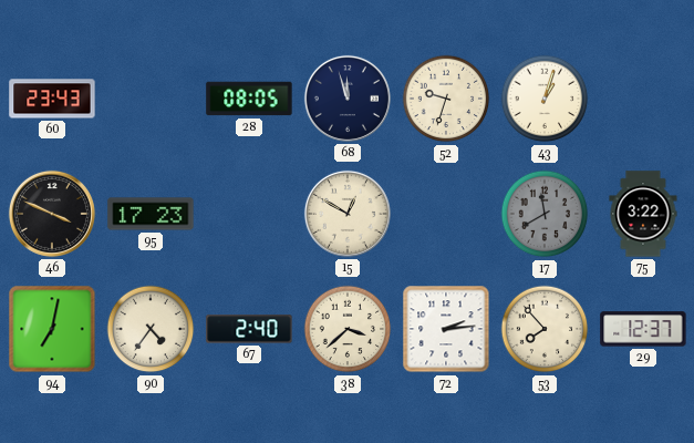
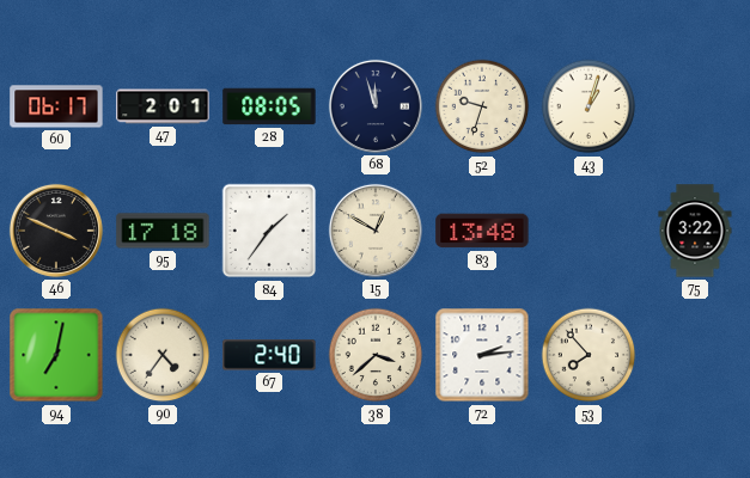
60: 23:43 -> 06:17 (56, 106)
47: none -> 2:01 (163, 106)
95: 17:23 -> 17:18 (163, 231)
84: none -> 1:36 (269, 231)
83: none -> 13:48 (482, 231)
17: 11:40 -> none (545, 214)
29: 12:37 -> none (643, 329)
